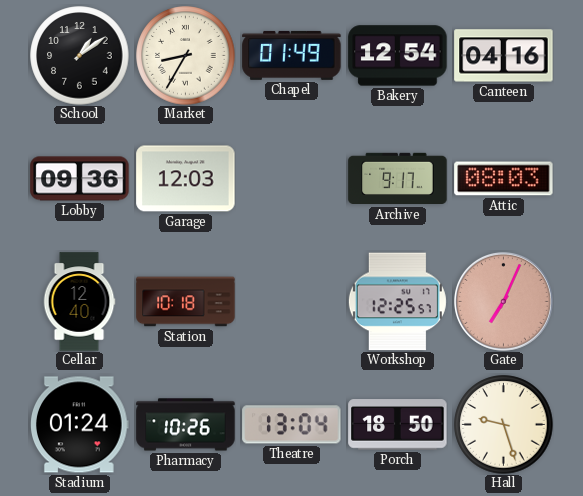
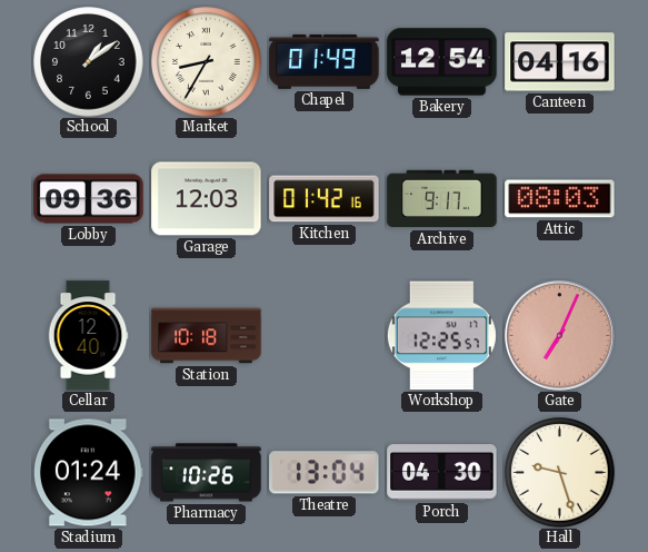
Kitchen: none -> 01:42 (325, 199)
Porch: 18:50 -> 04:30 (442, 473)
